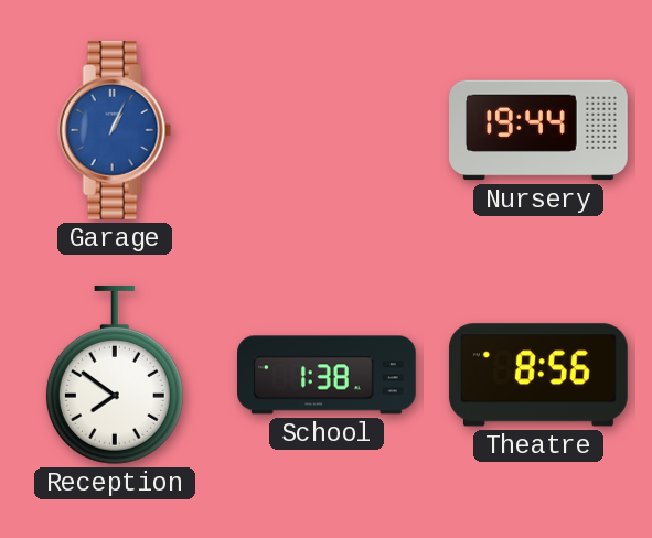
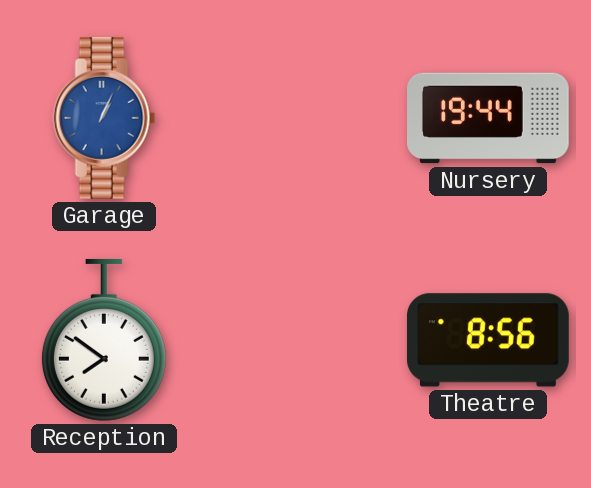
School: 1:38 -> none (328, 375)
